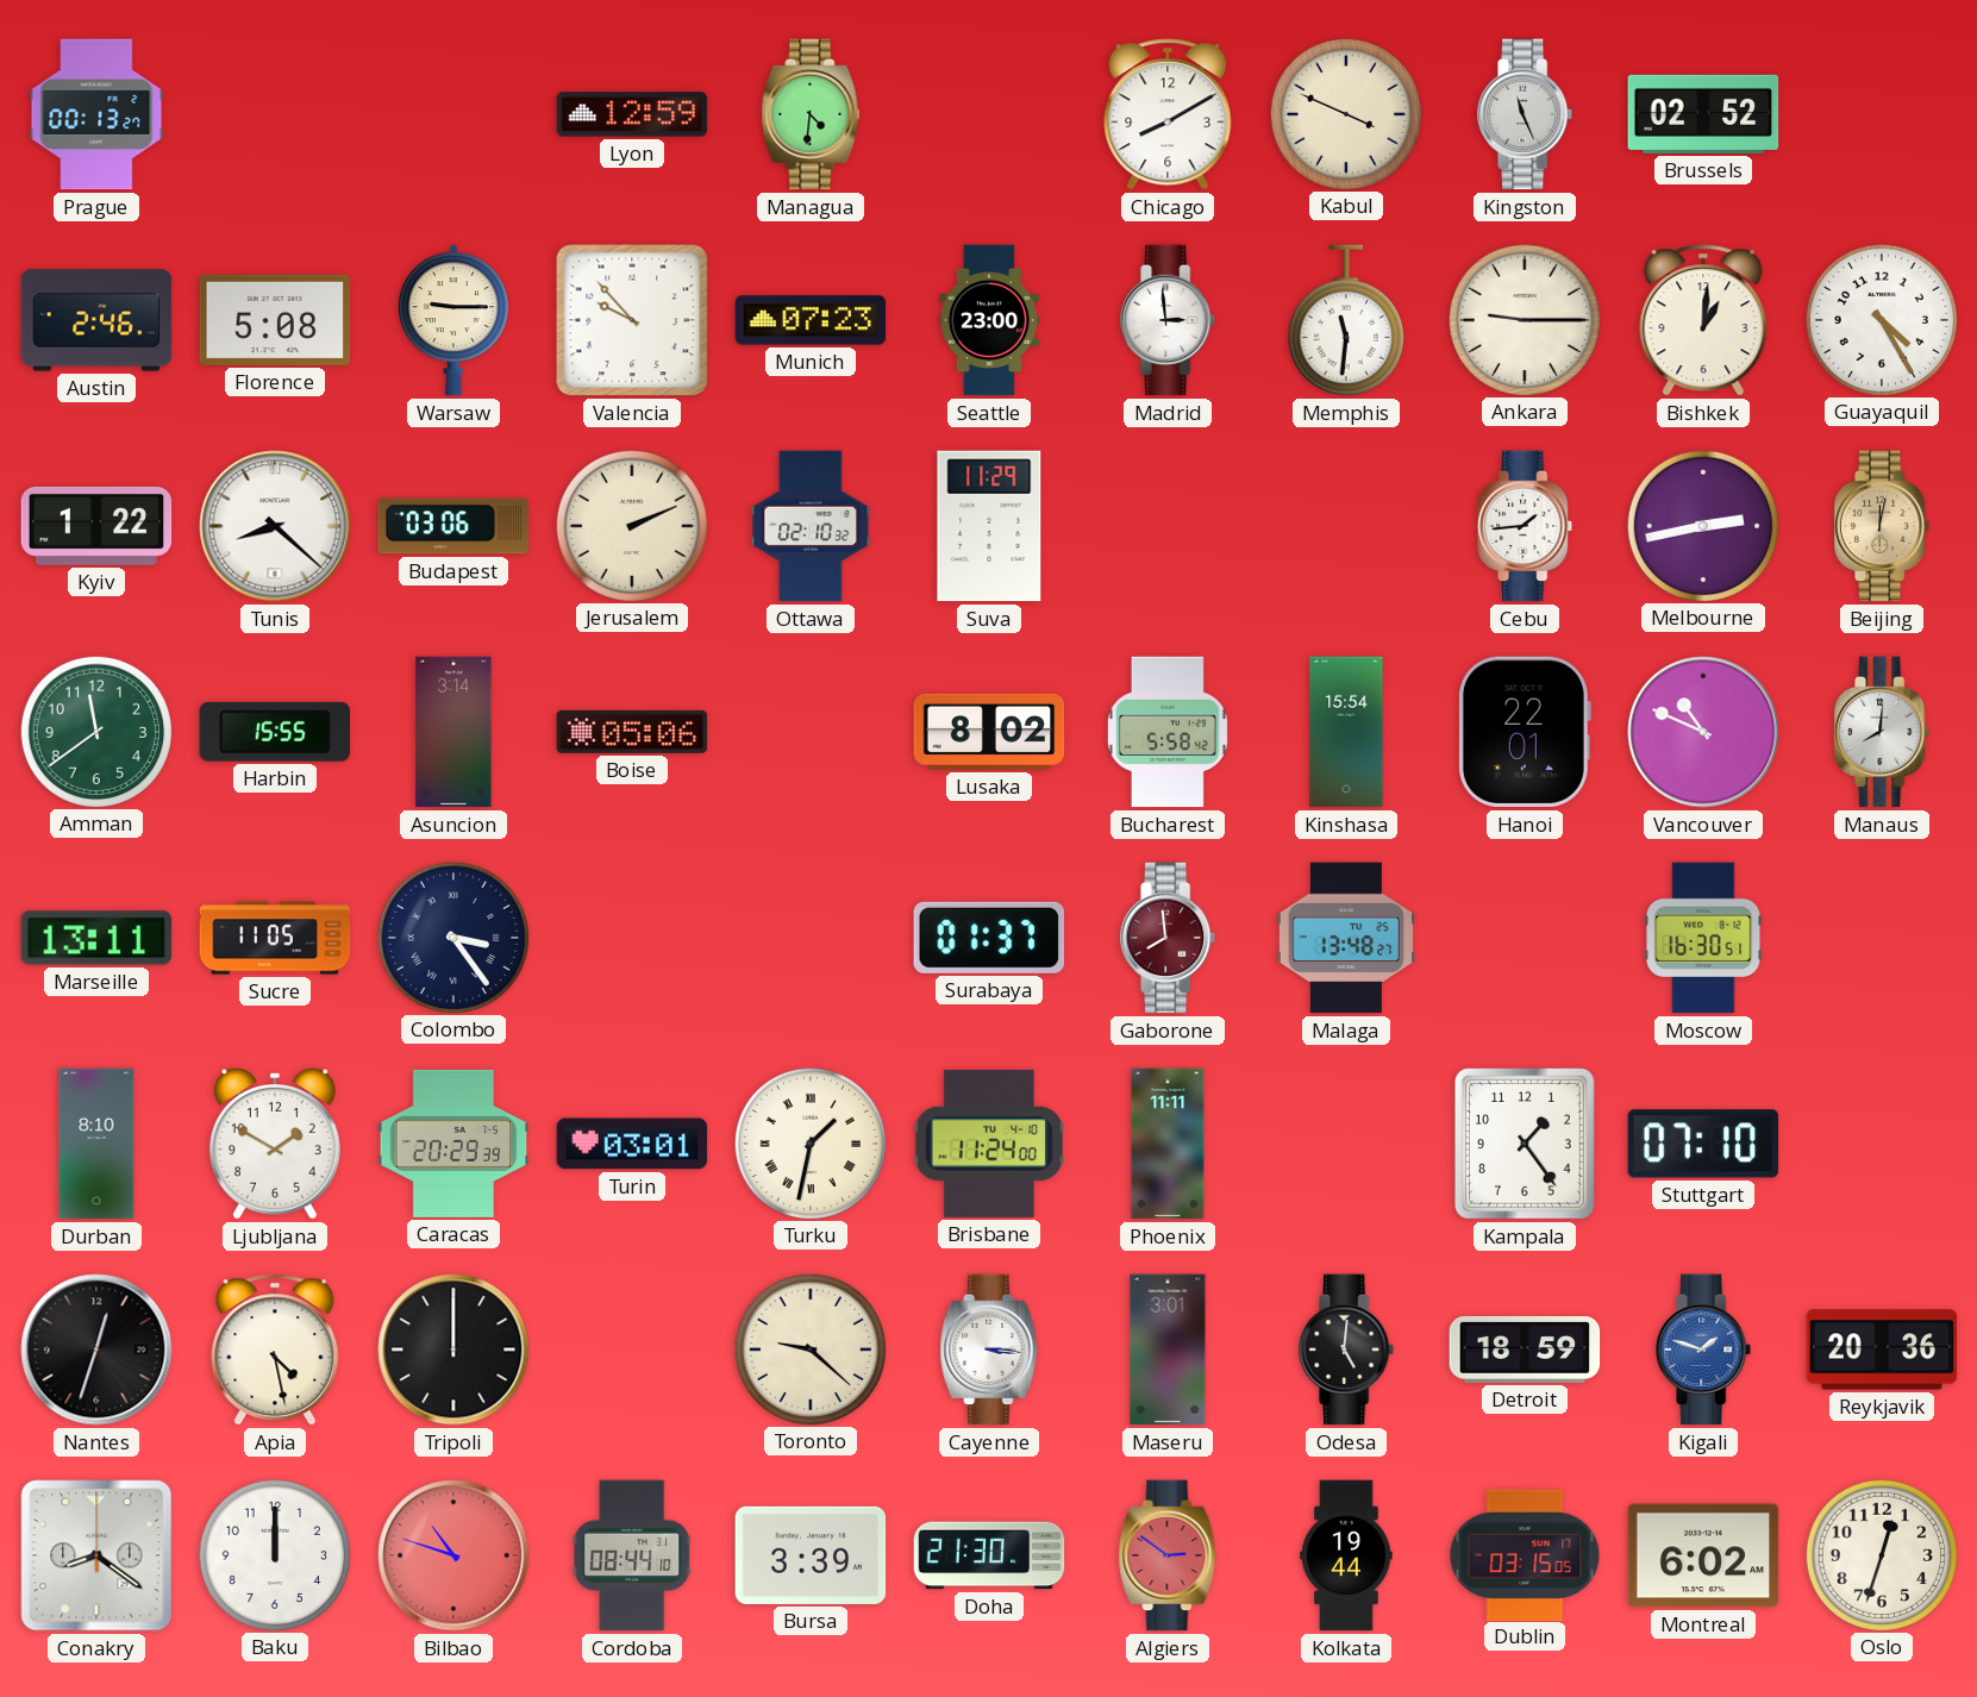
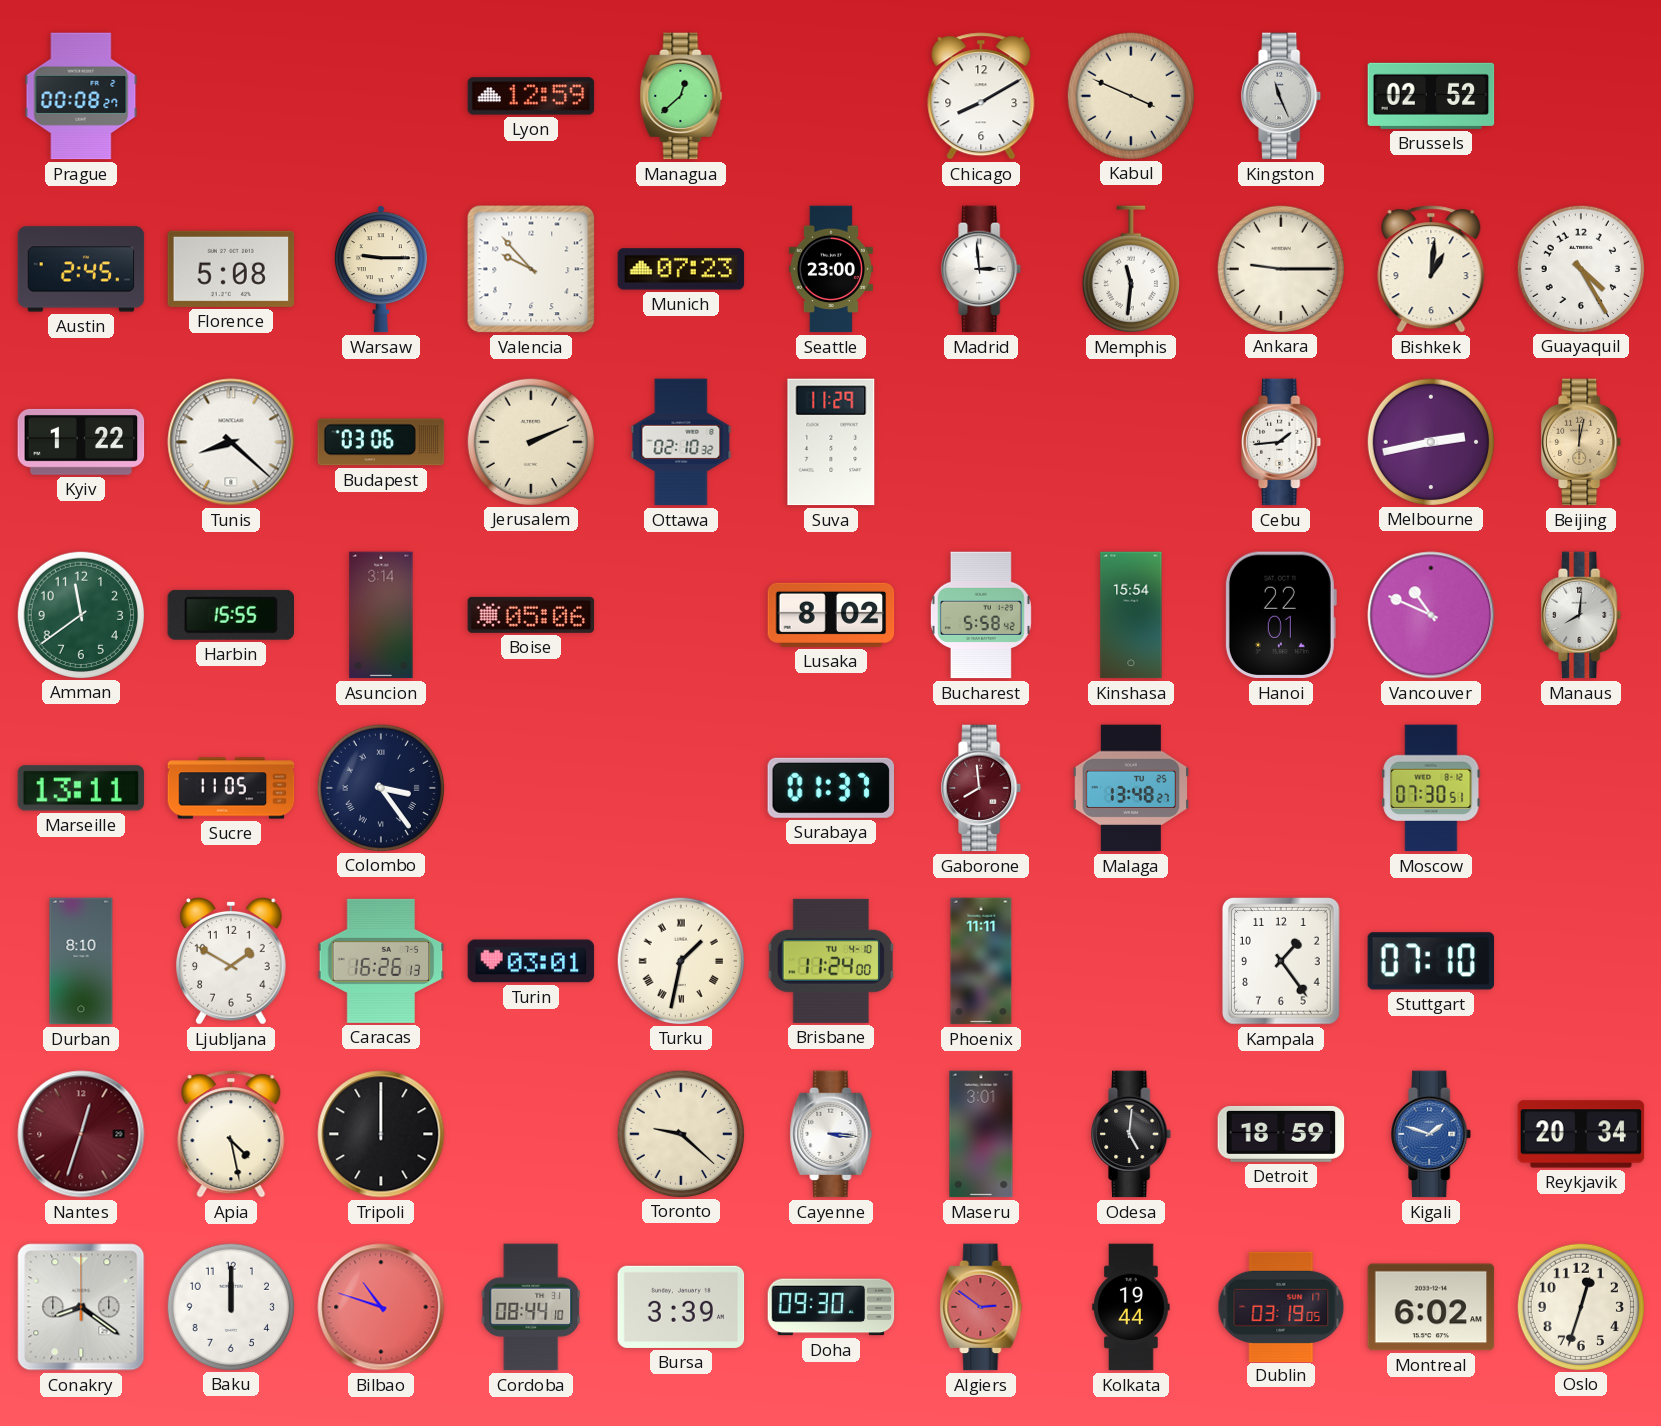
Prague: 00:13 -> 00:08 (81, 96)
Managua: 4:31 -> 12:38 (681, 96)
Austin: 2:46 -> 2:45 (81, 269)
Moscow: 16:30 -> 07:30 (1431, 788)
Caracas: 20:29 -> 16:26 (381, 961)
Nantes dial: black -> burgundy (81, 1134)
Reykjavik: 20:36 -> 20:34 (1581, 1134)
Doha: 21:30 -> 09:30 (831, 1307)
Dublin: 03:15 -> 03:19 (1281, 1306)
